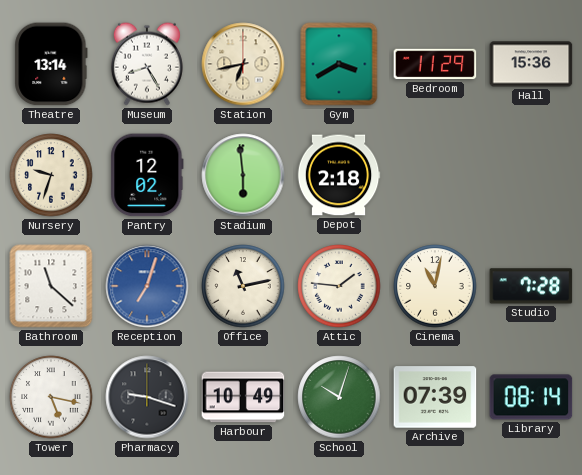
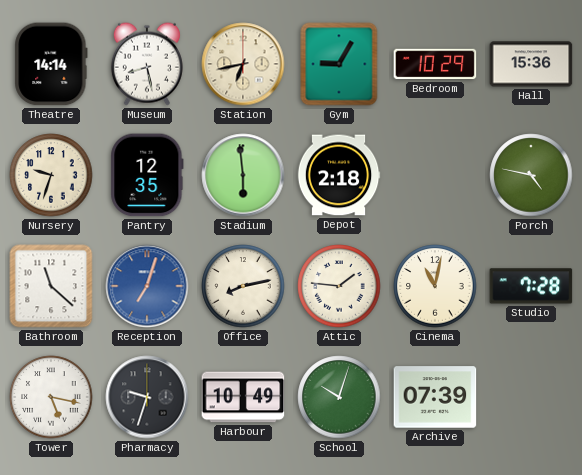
Theatre: 13:14 -> 14:14 (51, 64)
Museum: 8:25 -> 8:28 (147, 64)
Gym: 3:40 -> 9:05 (339, 64)
Bedroom: 11:29 -> 10:29 (435, 64)
Pantry: 12:02 -> 12:35 (147, 175)
Porch: none -> 4:47 (531, 175)
Office: 11:13 -> 8:13 (243, 286)
Pharmacy: 9:18 -> 9:33 (147, 397)
Library: 08:14 -> none (531, 397)
